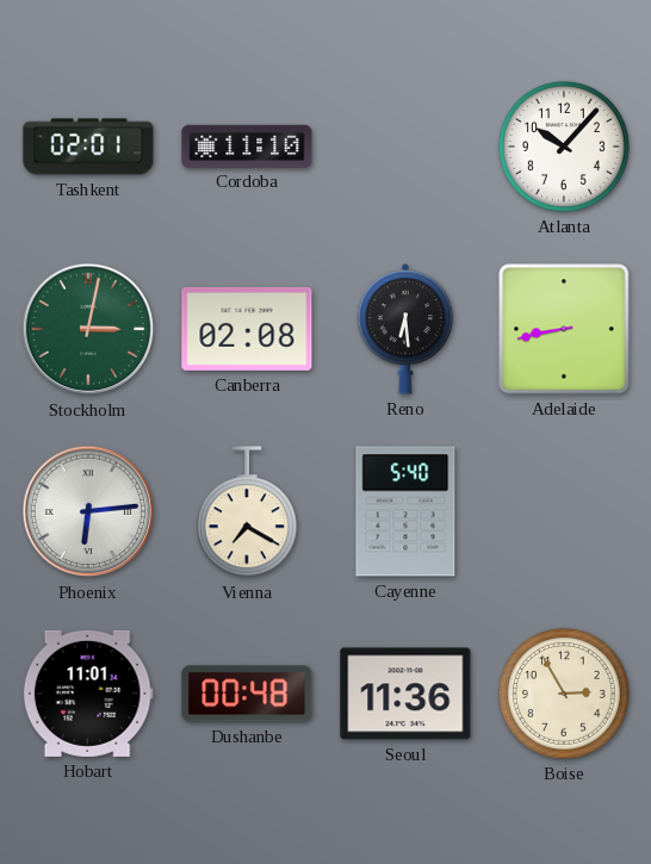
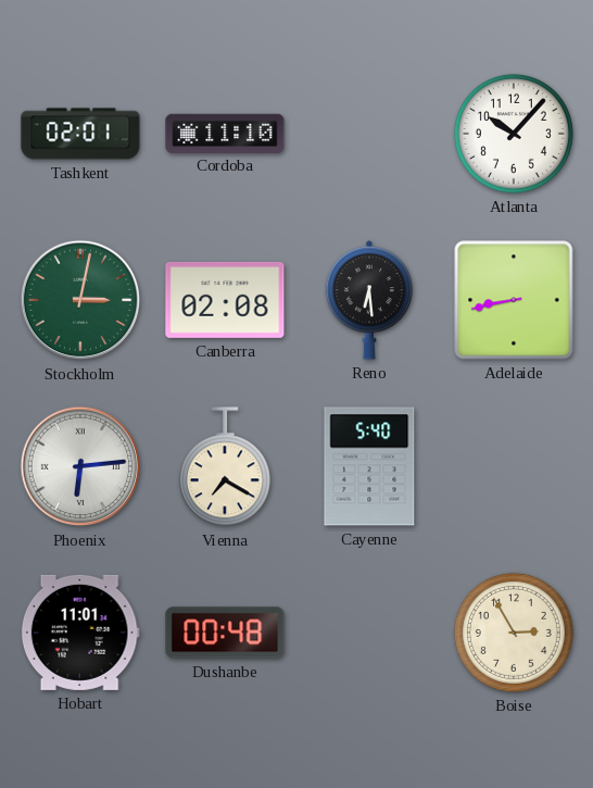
Seoul: 11:36 -> none (405, 694)
